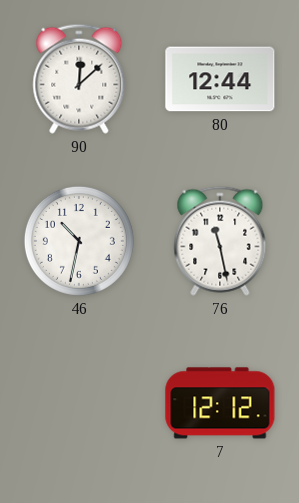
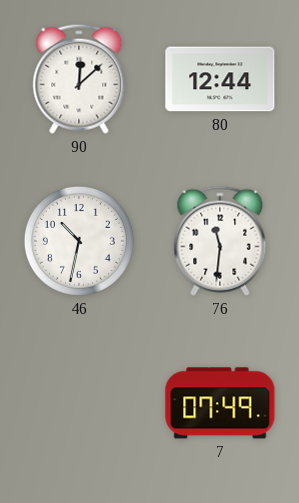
76: 11:28 -> 11:31 (220, 241)
7: 12:12 -> 07:49 (220, 403)
